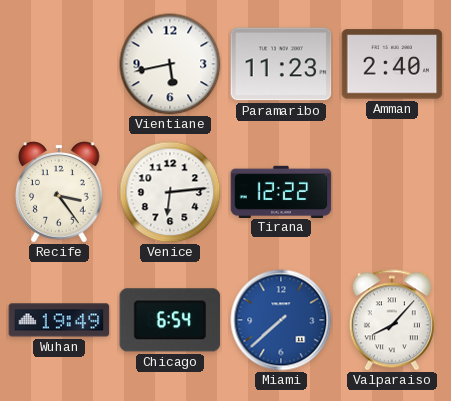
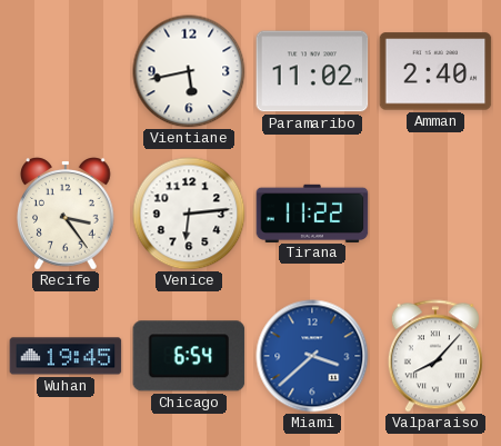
Paramaribo: 11:23 -> 11:02 (312, 71)
Tirana: 12:22 -> 11:22 (312, 212)
Wuhan: 19:49 -> 19:45 (66, 356)
Miami: 7:38 -> 3:38 (312, 356)
